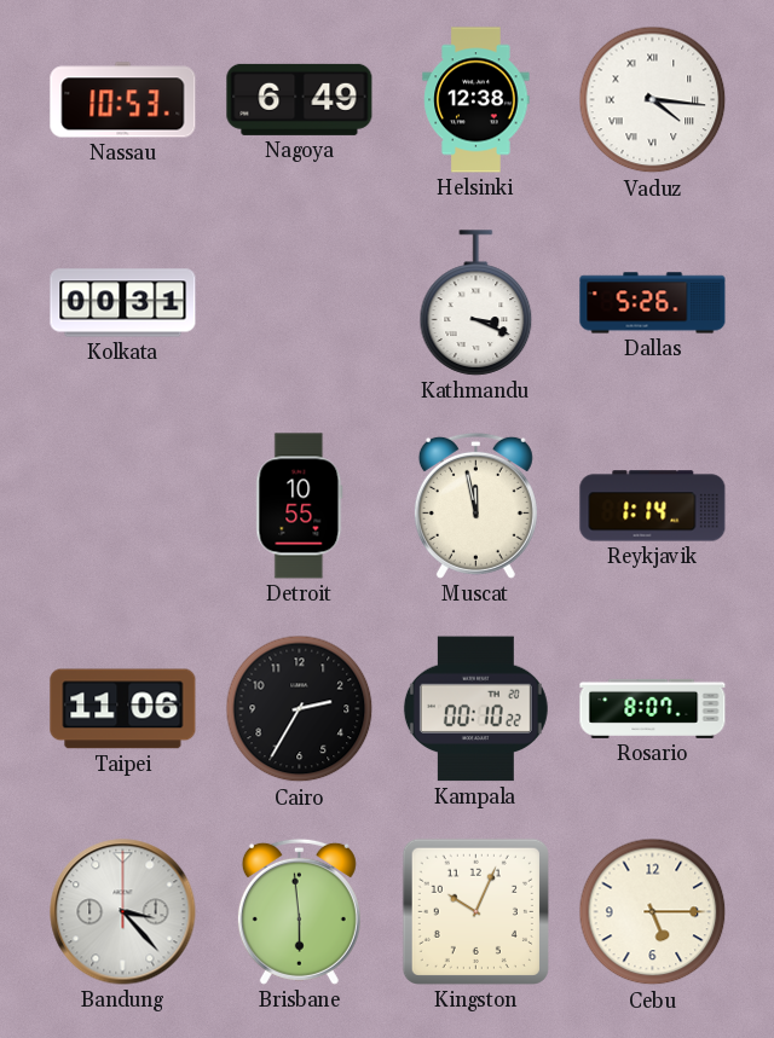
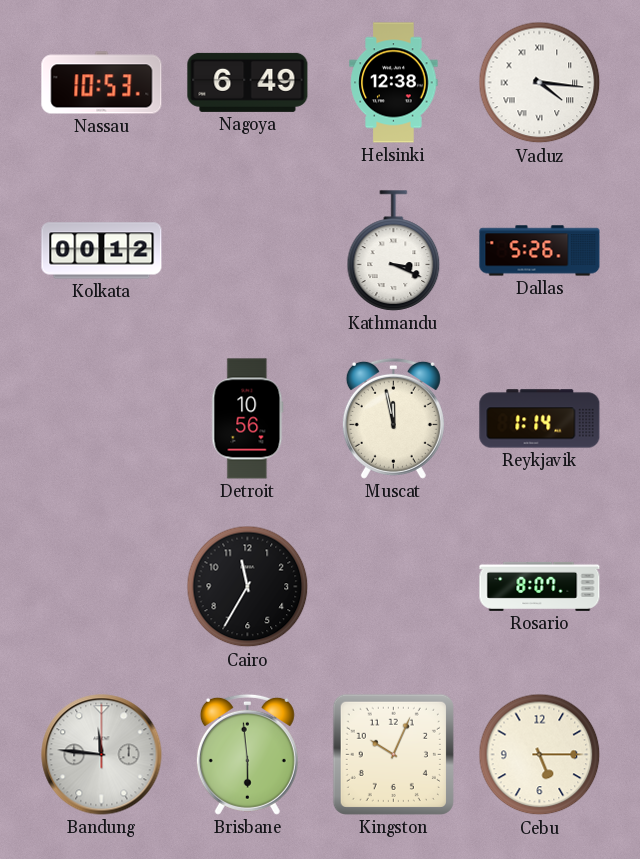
Kolkata: 00:31 -> 00:12 (102, 251)
Detroit: 10:55 -> 10:56 (248, 419)
Taipei: 11:06 -> none (123, 709)
Cairo: 2:35 -> 11:35 (248, 587)
Kampala: 00:10 -> none (475, 709)
Bandung: 3:23 -> 11:46 (102, 755)
